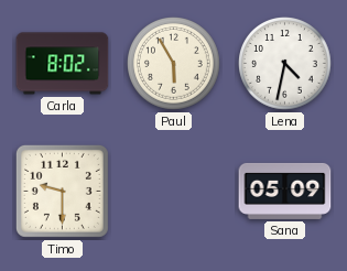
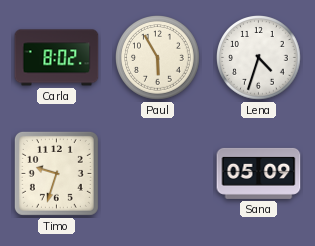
Lena: 4:32 -> 4:33 (259, 58)
Timo: 9:30 -> 9:33 (56, 173)
